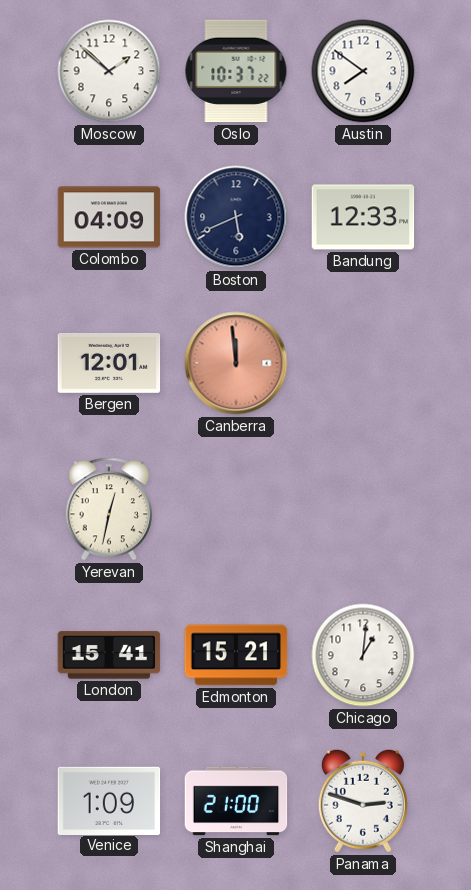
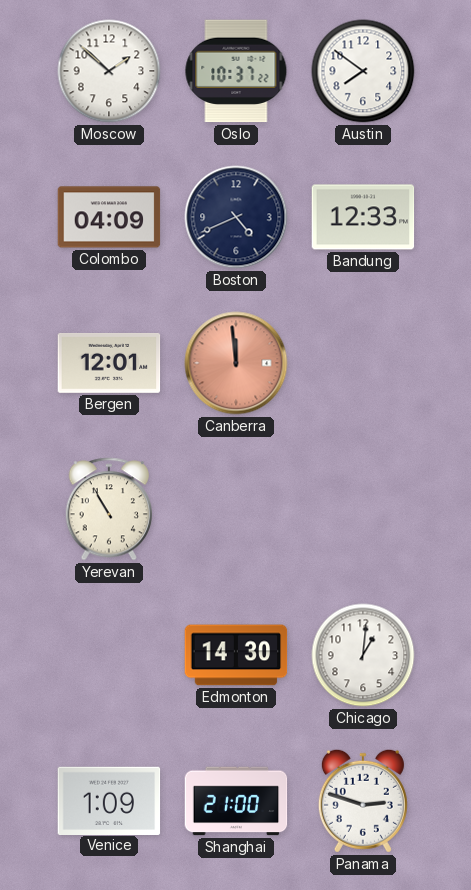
Boston: 5:41 -> 4:41 (236, 217)
Yerevan: 12:32 -> 10:55 (108, 509)
London: 15:41 -> none (109, 655)
Edmonton: 15:21 -> 14:30 (236, 655)
